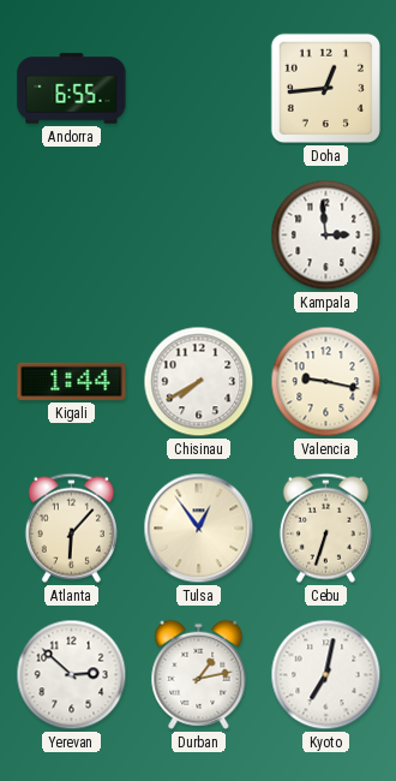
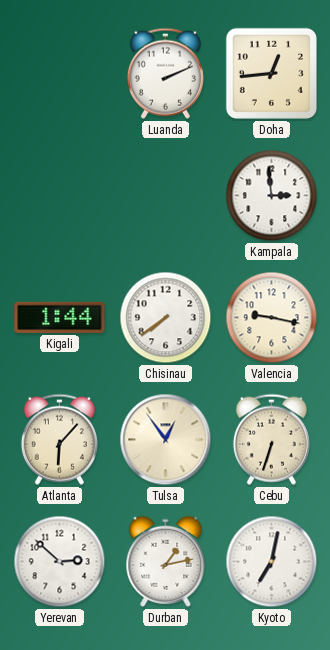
Andorra: 6:55 -> none (72, 89)
Luanda: none -> 2:11 (165, 73)
Chisinau: 7:40 -> 7:39 (166, 318)
